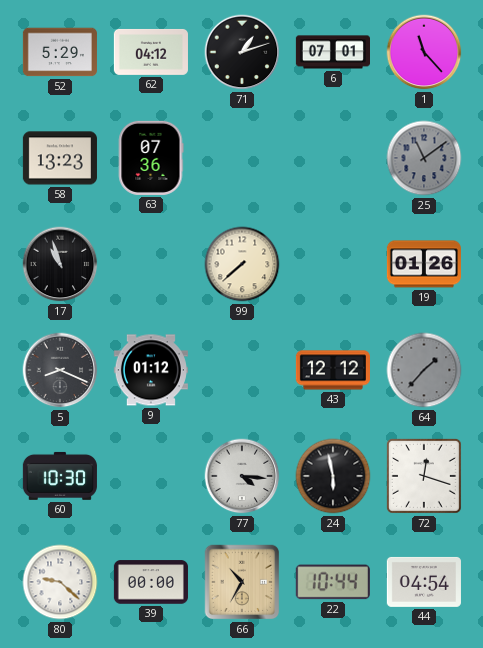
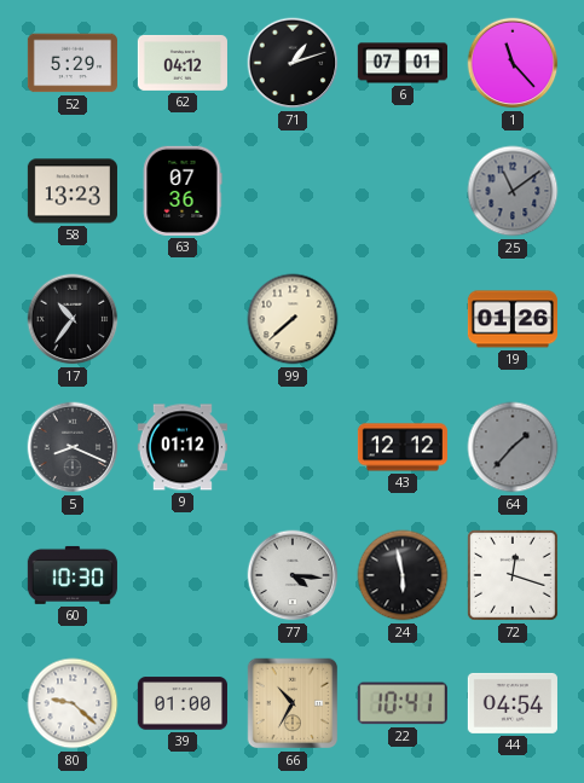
17: 10:57 -> 10:36 (73, 319)
39: 00:00 -> 01:00 (183, 703)
22: 10:44 -> 10:41 (403, 703)
